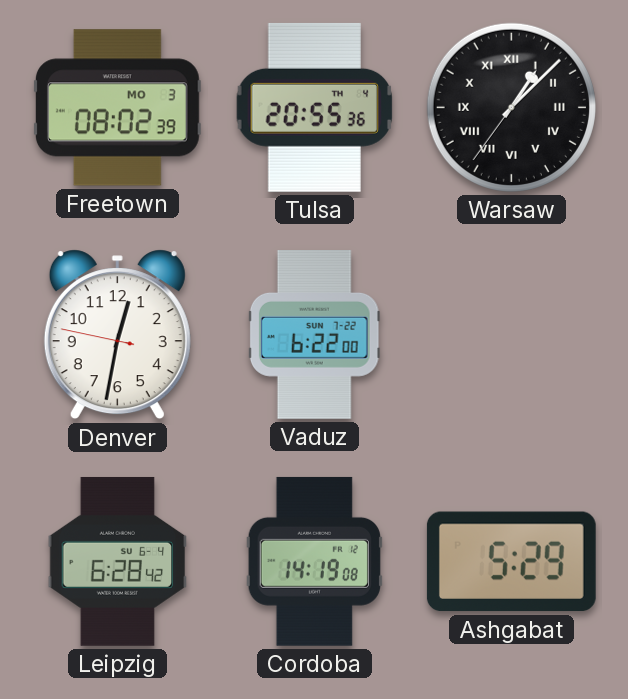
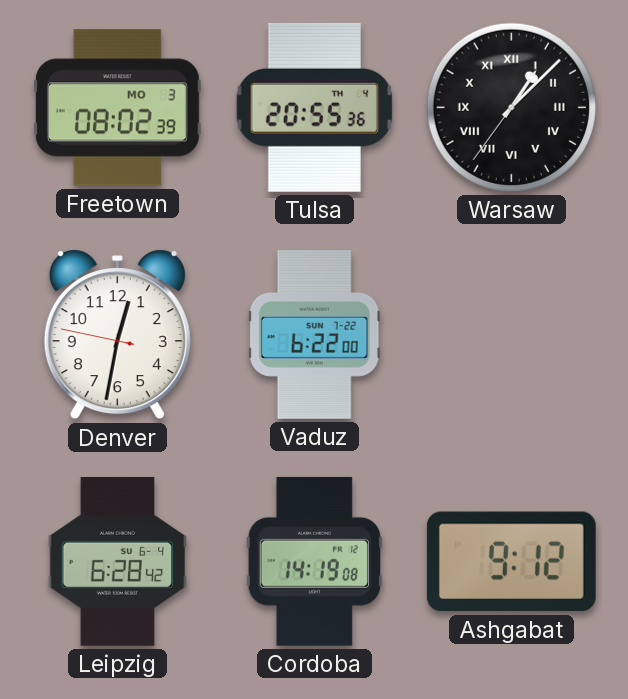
Ashgabat: 5:29 -> 9:12 (511, 562)
